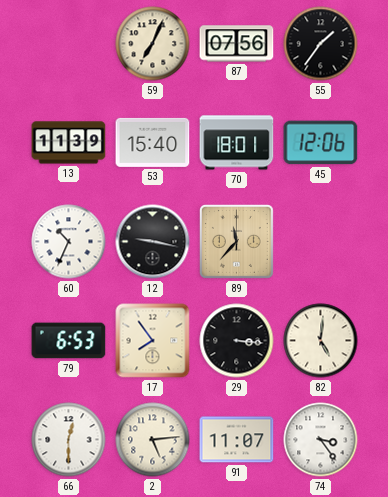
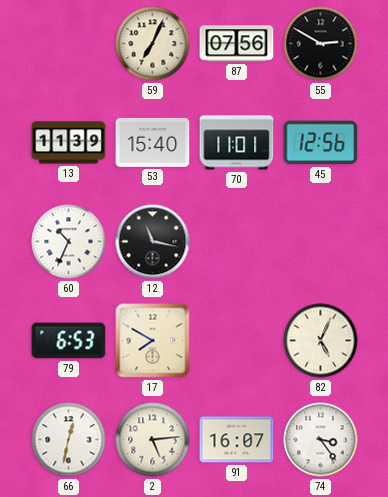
55: 1:36 -> 2:50 (321, 44)
70: 18:01 -> 11:01 (237, 143)
45: 12:06 -> 12:56 (321, 143)
12: 9:17 -> 11:17 (153, 242)
89: 11:37 -> none (236, 241)
17: 7:54 -> 7:50 (153, 341)
29: 3:16 -> none (237, 341)
82: 5:01 -> 5:04 (321, 341)
66: 12:30 -> 12:32 (69, 440)
91: 11:07 -> 16:07 (237, 440)
